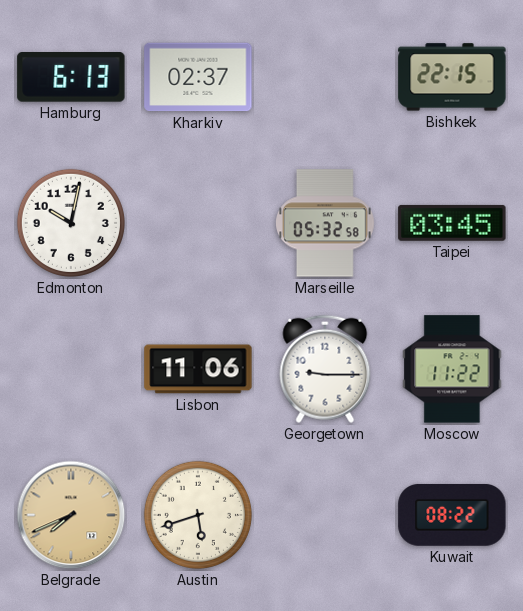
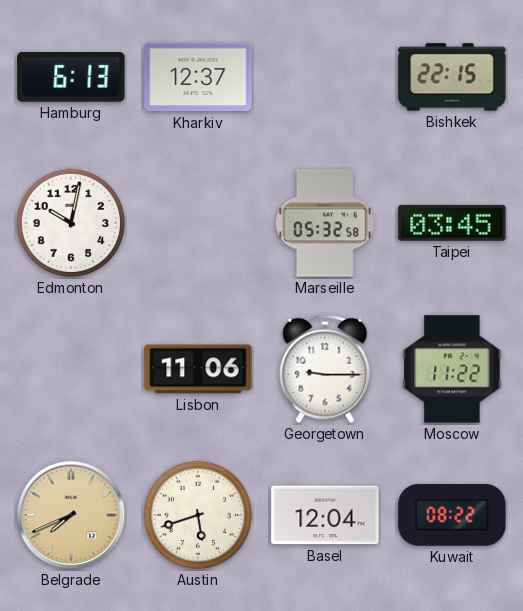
Kharkiv: 02:37 -> 12:37 (198, 77)
Basel: none -> 12:04 (325, 515)
